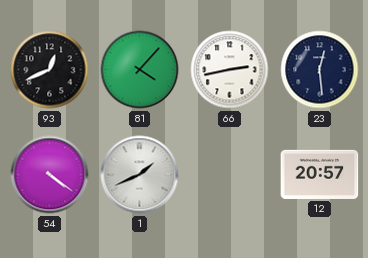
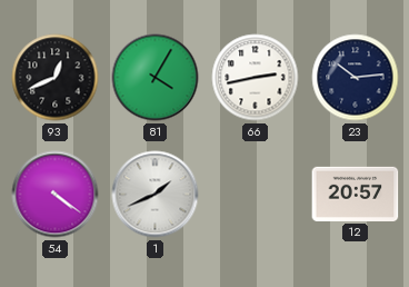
81: 4:07 -> 4:05 (156, 78)
23: 12:29 -> 10:14 (356, 78)
